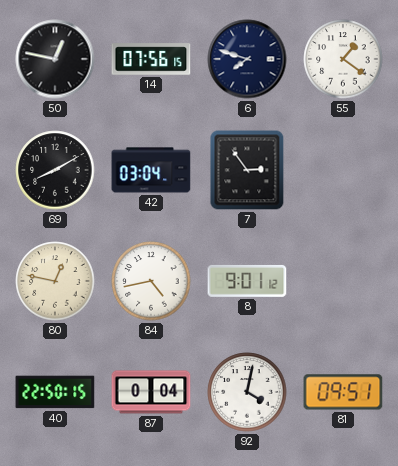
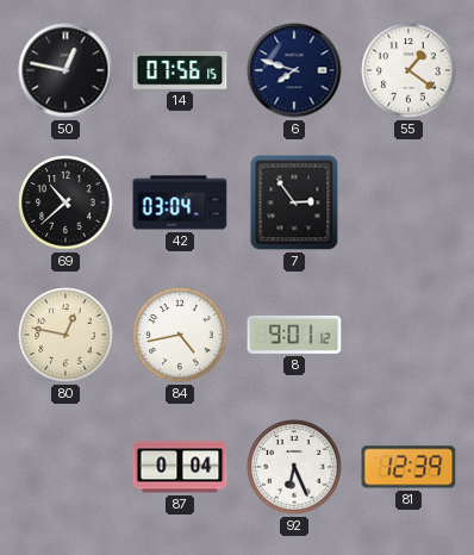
69: 8:10 -> 10:38 (66, 202)
40: 22:50 -> none (55, 392)
92: 4:02 -> 6:26 (294, 467)
81: 09:51 -> 12:39 (408, 467)
